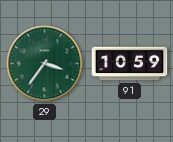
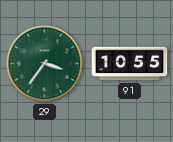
91: 10:59 -> 10:55 (130, 64)
